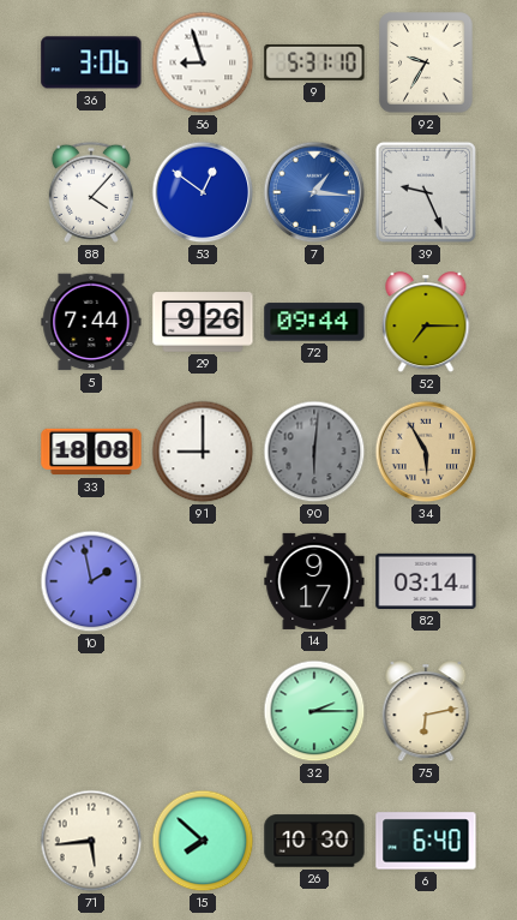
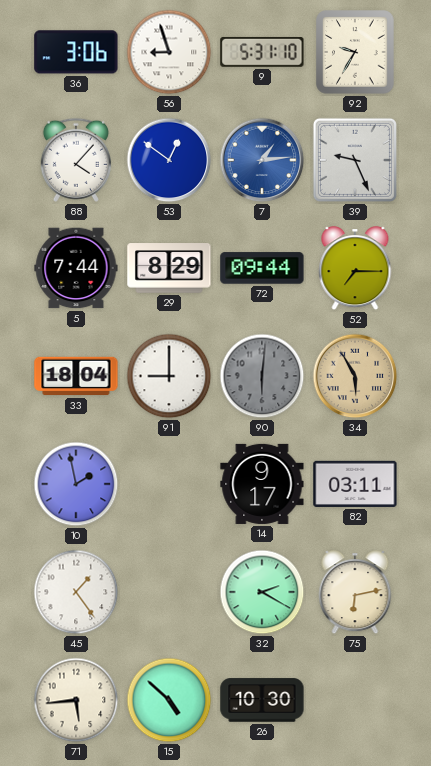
7: 1:16 -> 1:14 (262, 160)
29: 9:26 -> 8:29 (169, 268)
33: 18:08 -> 18:04 (76, 376)
82: 03:14 -> 03:11 (355, 484)
45: none -> 1:24 (76, 592)
32: 2:15 -> 2:20 (262, 592)
15: 7:52 -> 4:52 (169, 700)
6: 6:40 -> none (426, 841)
